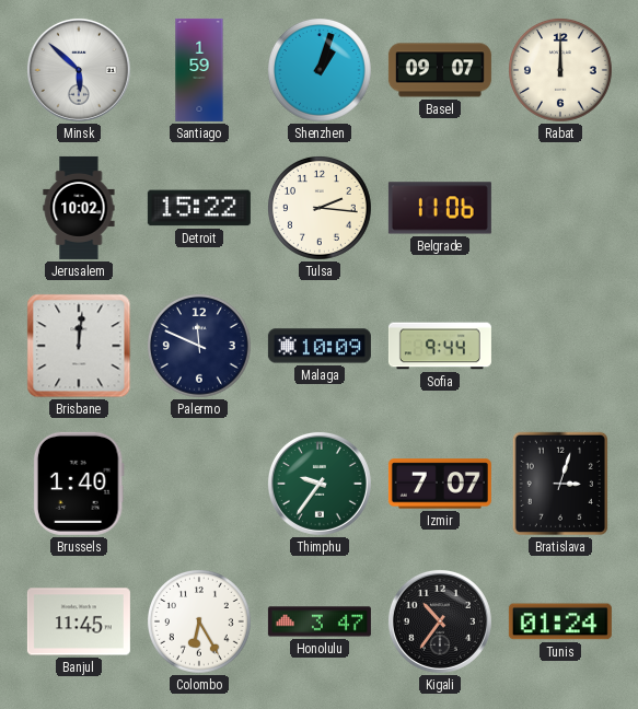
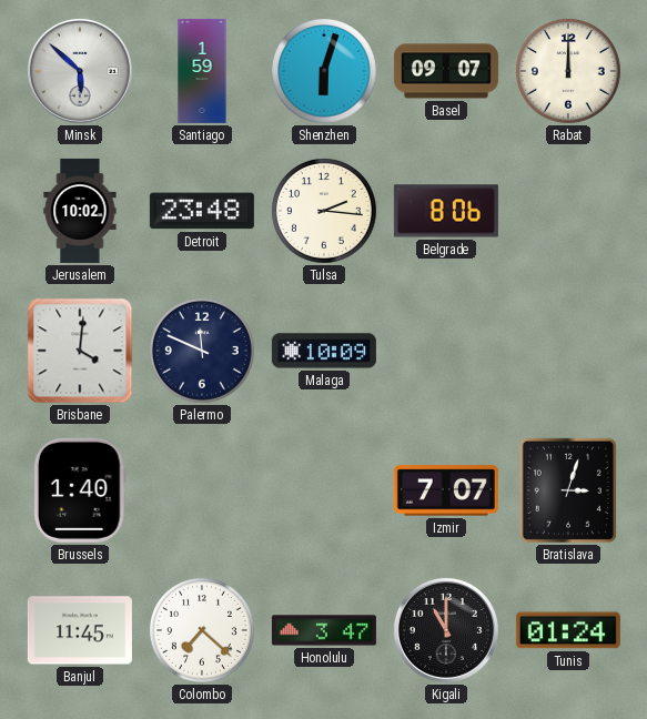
Shenzhen: 1:03 -> 6:03 (325, 72)
Detroit: 15:22 -> 23:48 (202, 211)
Belgrade: 11:06 -> 8:06 (446, 211)
Brisbane: 12:01 -> 4:01 (80, 351)
Sofia: 9:44 -> none (440, 346)
Thimphu: 9:36 -> none (320, 484)
Colombo: 6:25 -> 7:22 (203, 631)
Kigali: 10:36 -> 11:00 (446, 630)
